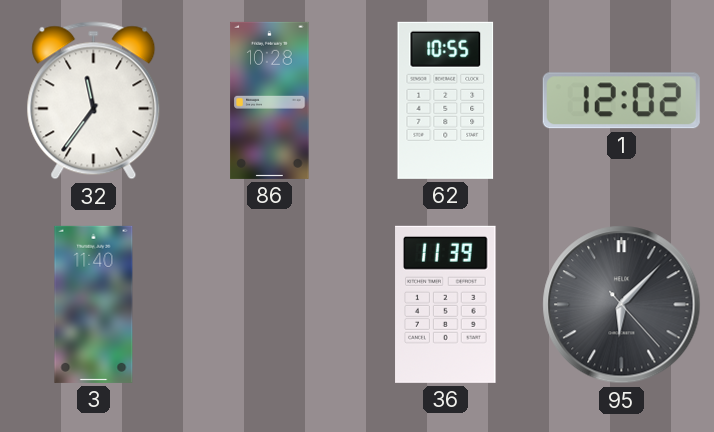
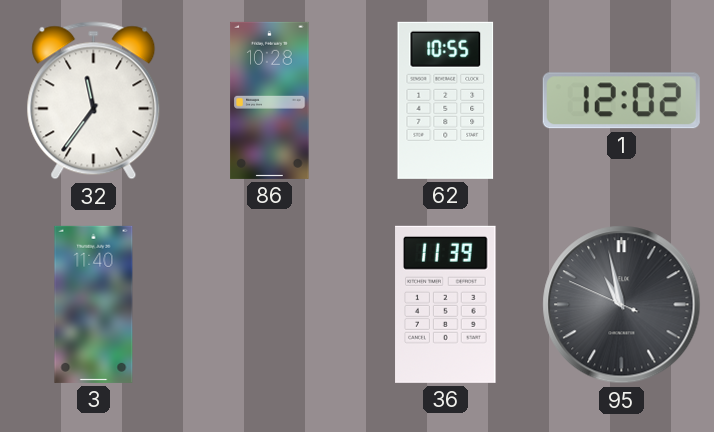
95: 6:07 -> 10:57 (622, 305)
